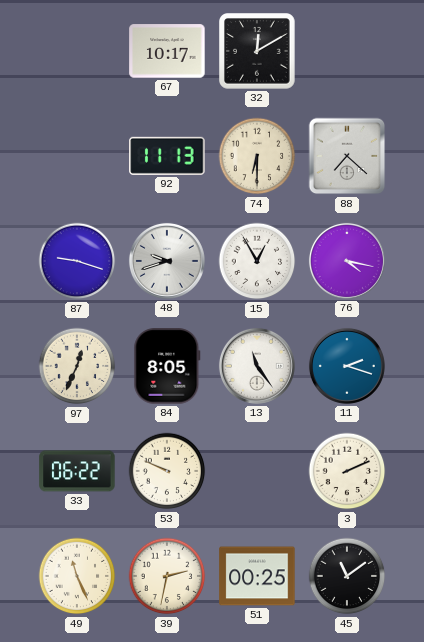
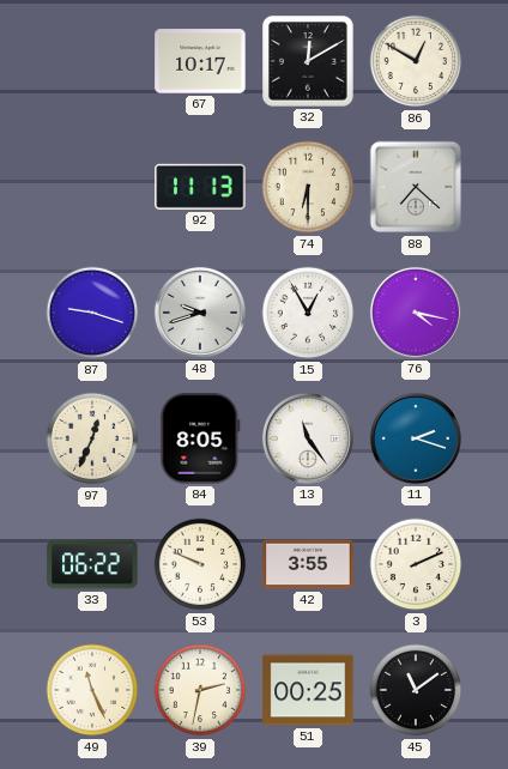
86: none -> 12:50 (416, 61)
42: none -> 3:55 (308, 564)
